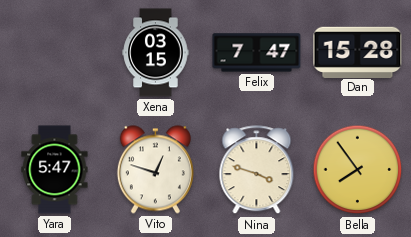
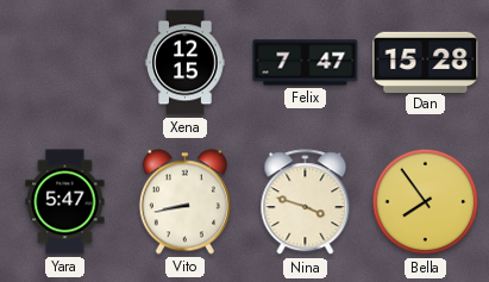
Xena: 03:15 -> 12:15 (186, 63)
Vito: 12:48 -> 8:43 (184, 202)
